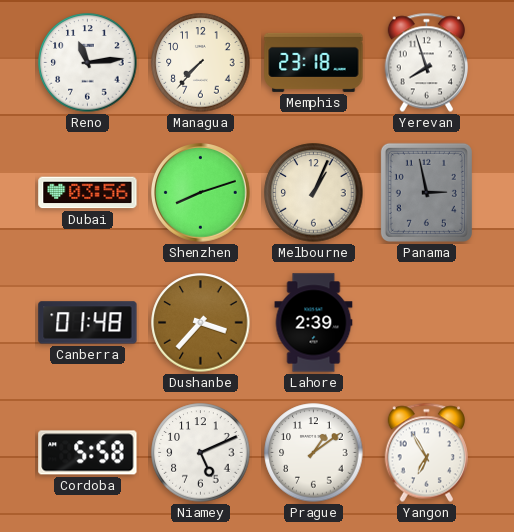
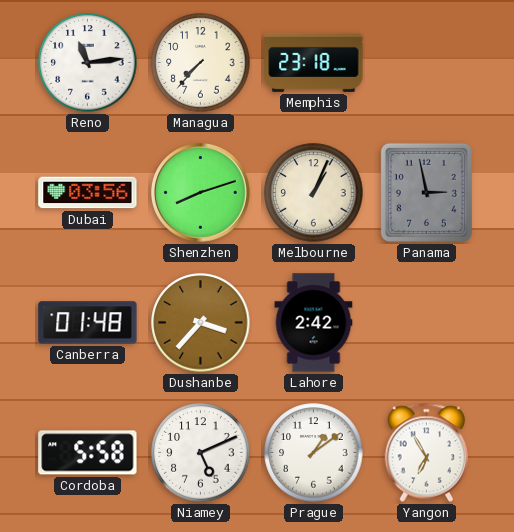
Yerevan: 7:57 -> none (426, 63)
Lahore: 2:39 -> 2:42 (314, 323)
